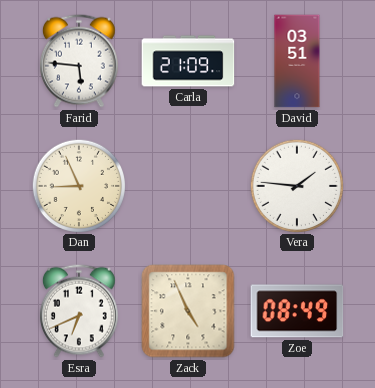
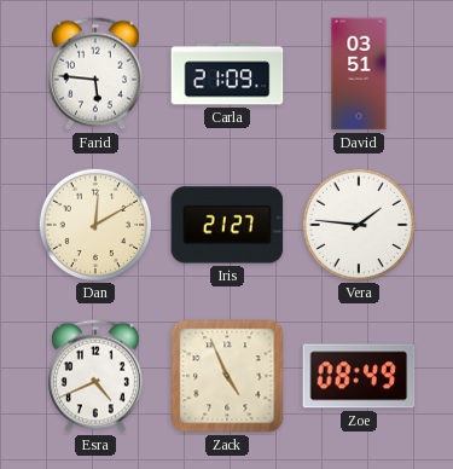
Dan: 8:56 -> 12:10 (94, 224)
Iris: none -> 21:27 (227, 225)
Esra: 6:41 -> 4:41 (95, 376)
